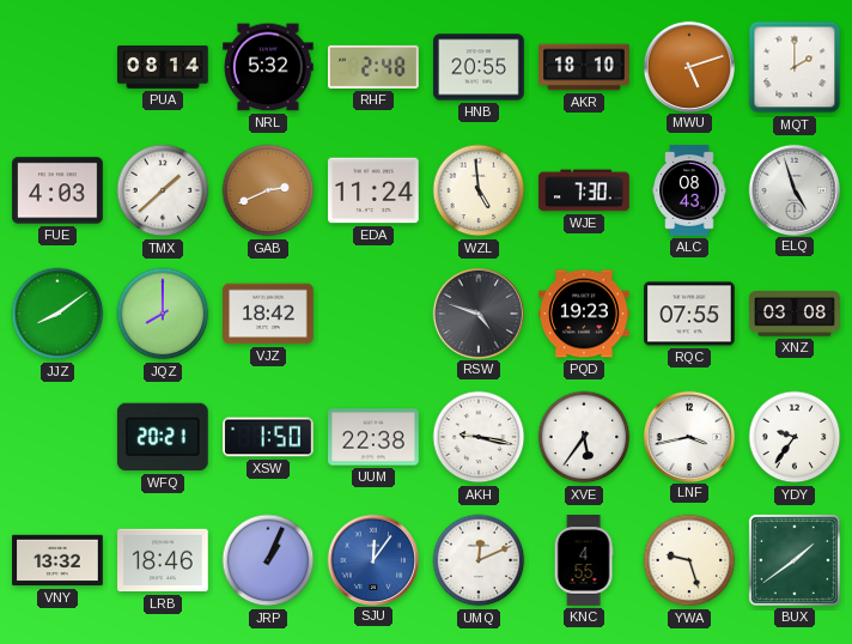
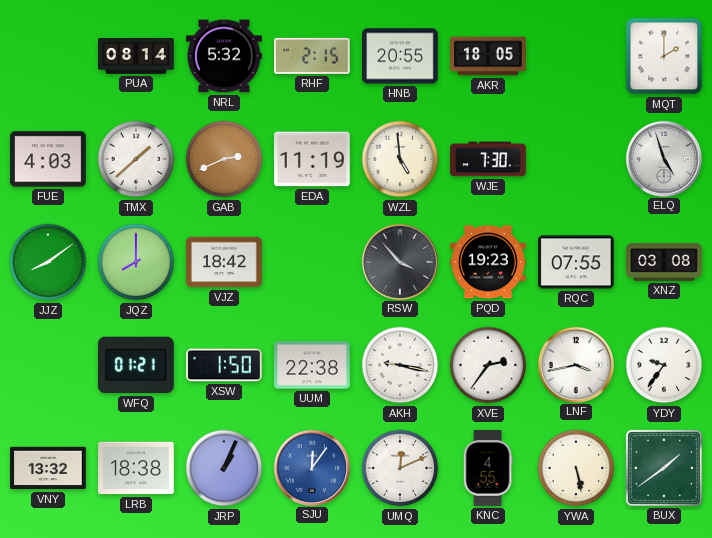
RHF: 2:48 -> 2:15 (313, 56)
AKR: 18:10 -> 18:05 (488, 56)
MWU: 5:12 -> none (688, 66)
EDA: 11:24 -> 11:19 (312, 159)
ALC: 08:43 -> none (689, 190)
RSW: 4:48 -> 3:53 (399, 261)
WFQ: 20:21 -> 01:21 (136, 365)
XVE: 5:36 -> 2:36 (488, 365)
LRB: 18:46 -> 18:38 (136, 468)
YWA: 9:27 -> 5:28 (576, 468)
